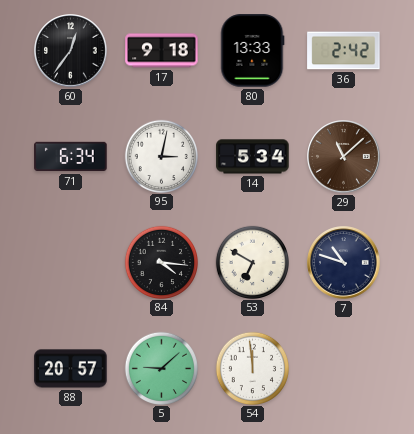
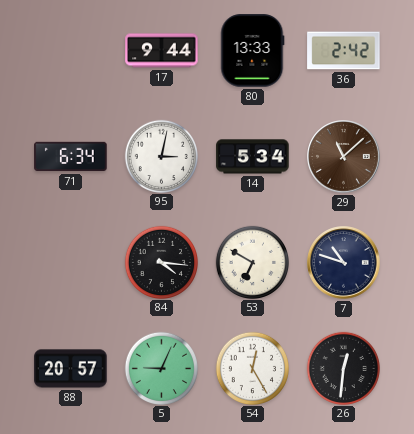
60: 12:36 -> none (71, 51)
17: 9:18 -> 9:44 (162, 51)
5: 9:08 -> 9:04 (161, 368)
54: 11:59 -> 12:25 (252, 368)
26: none -> 12:31 (343, 368)
